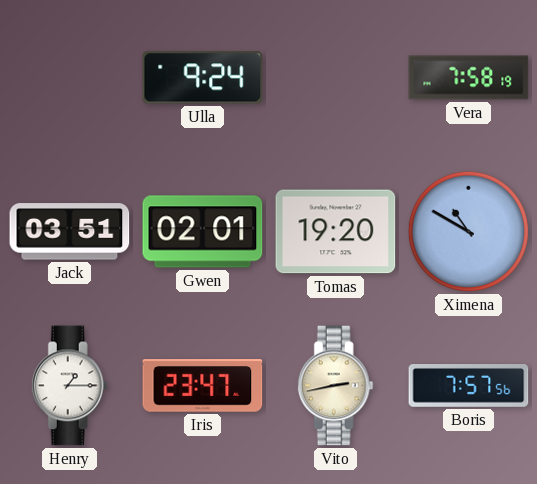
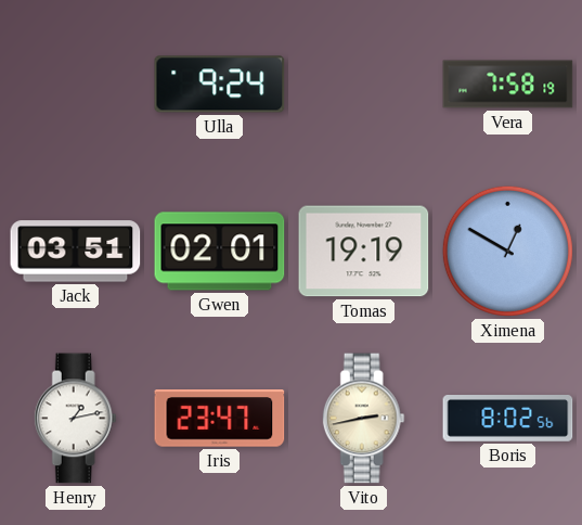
Tomas: 19:20 -> 19:19 (364, 252)
Ximena: 10:50 -> 12:50 (507, 251)
Henry: 1:15 -> 1:13 (75, 419)
Boris: 7:57 -> 8:02 (508, 419)
